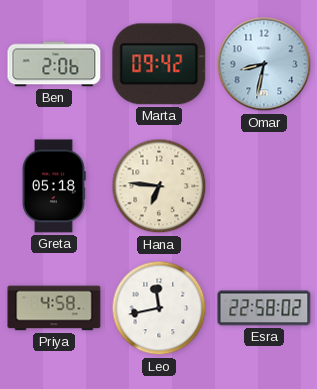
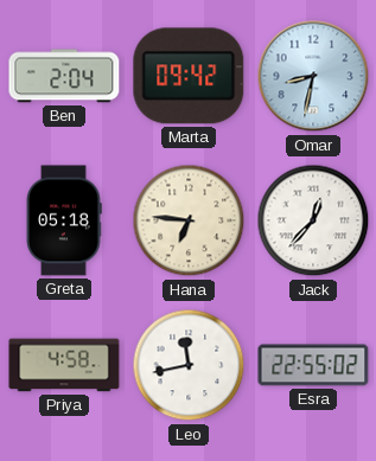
Ben: 2:06 -> 2:04 (64, 76)
Jack: none -> 12:37 (313, 220)
Esra: 22:58 -> 22:55 (313, 365)
